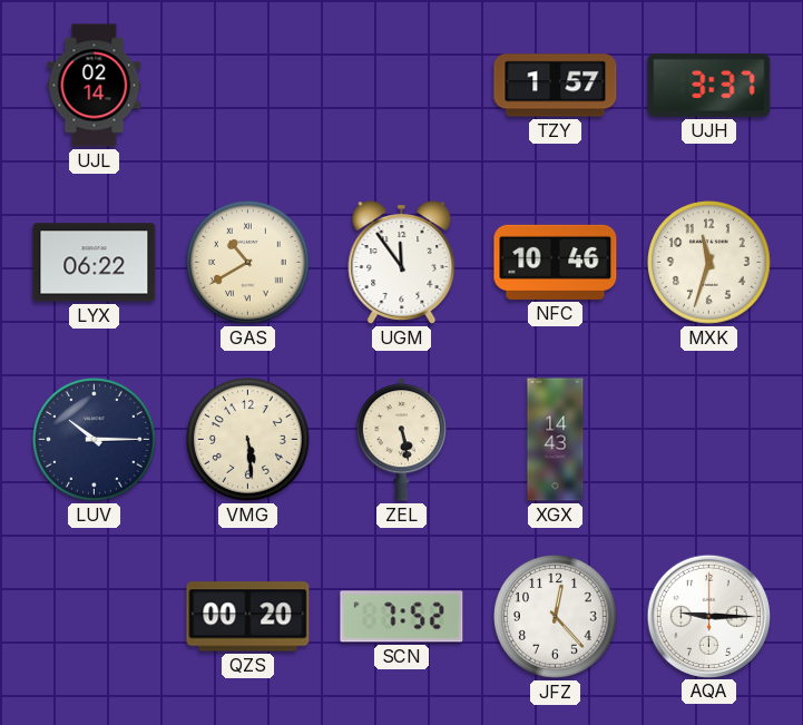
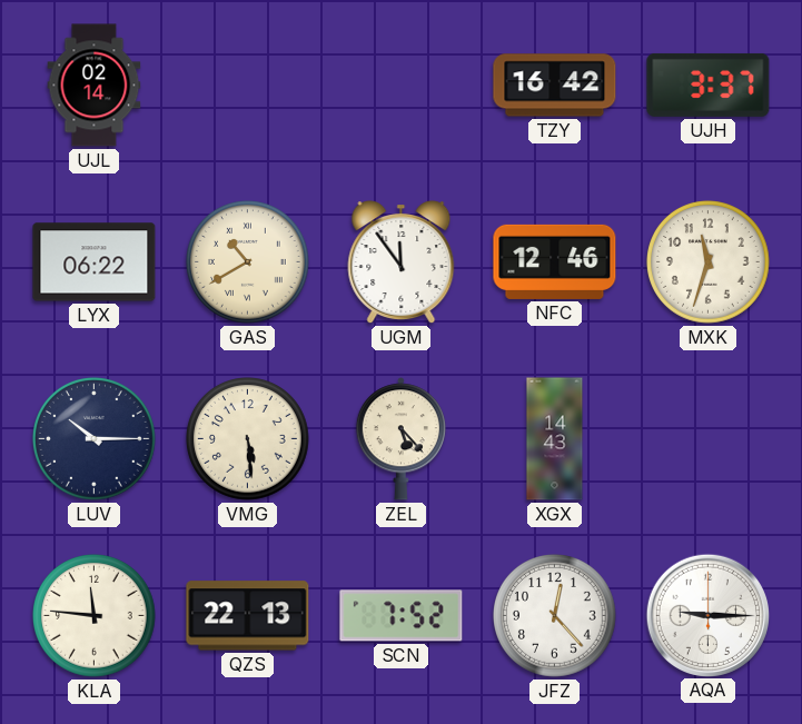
TZY: 1:57 -> 16:42 (555, 86)
NFC: 10:46 -> 12:46 (555, 261)
ZEL: 5:28 -> 5:23 (400, 439)
KLA: none -> 11:46 (95, 616)
QZS: 00:20 -> 22:13 (248, 616)
